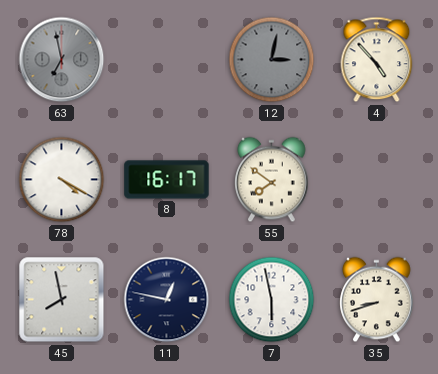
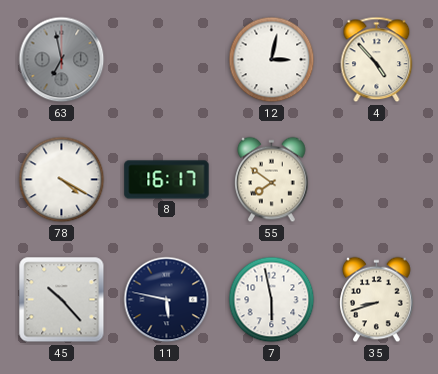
12 dial: grey -> white (272, 60)
45: 7:58 -> 10:23 (62, 300)
11: 12:47 -> 5:47 (167, 300)
